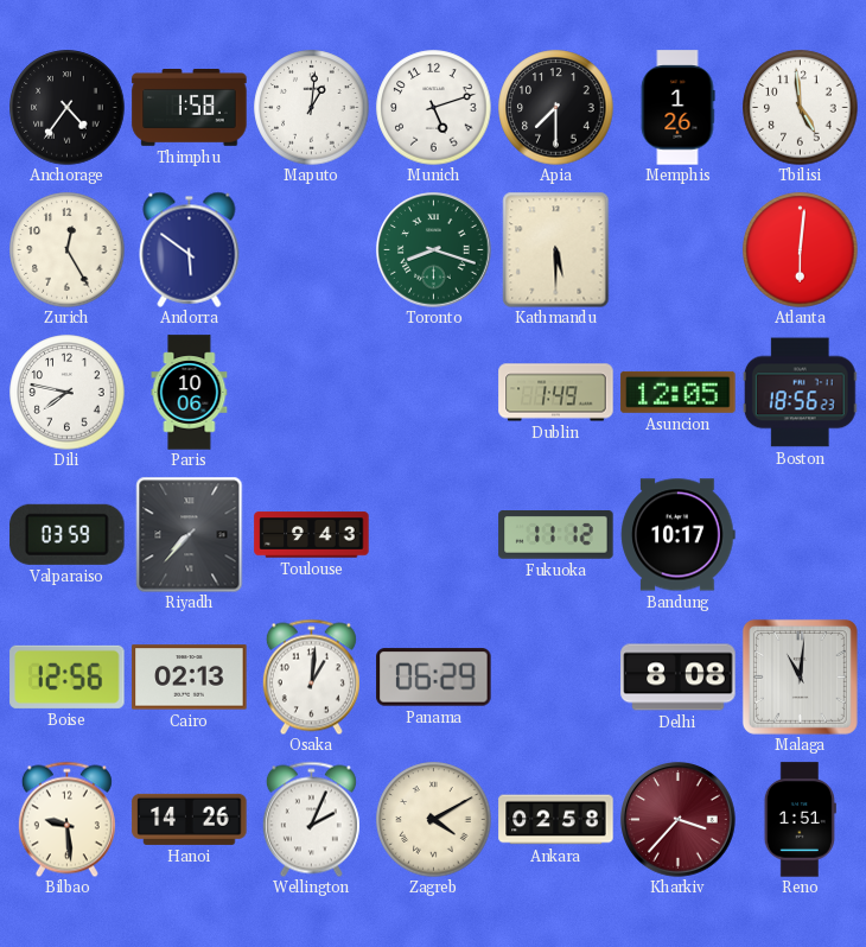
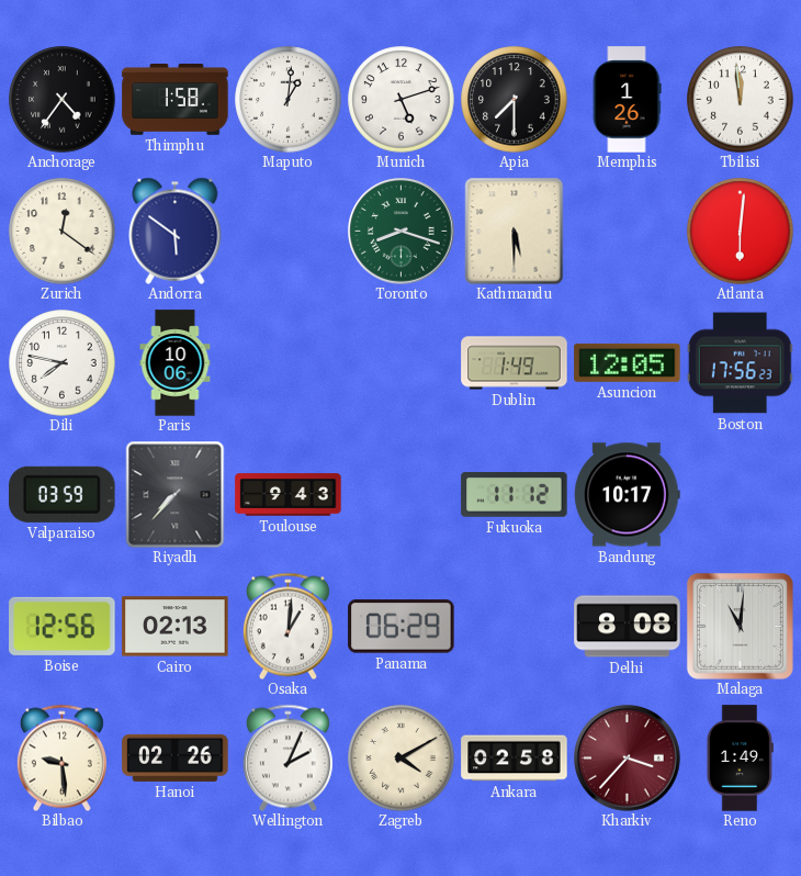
Tbilisi: 4:59 -> 11:59 (741, 100)
Zurich: 12:25 -> 12:21 (63, 232)
Boston: 18:56 -> 17:56 (740, 363)
Hanoi: 14:26 -> 02:26 (176, 757)
Reno: 1:51 -> 1:49 (740, 759)
